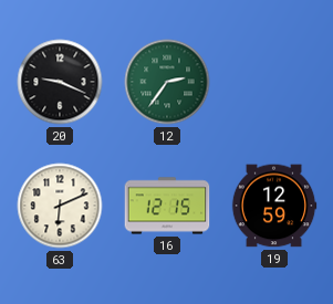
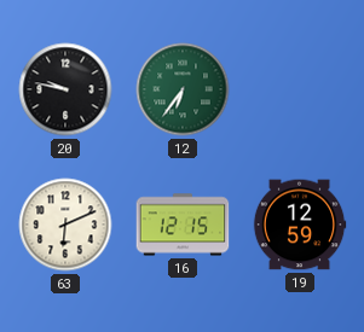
20: 9:19 -> 9:47 (65, 89)
12: 2:36 -> 6:36 (183, 89)
